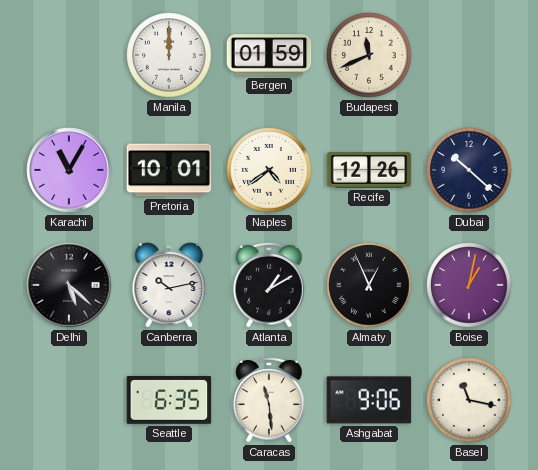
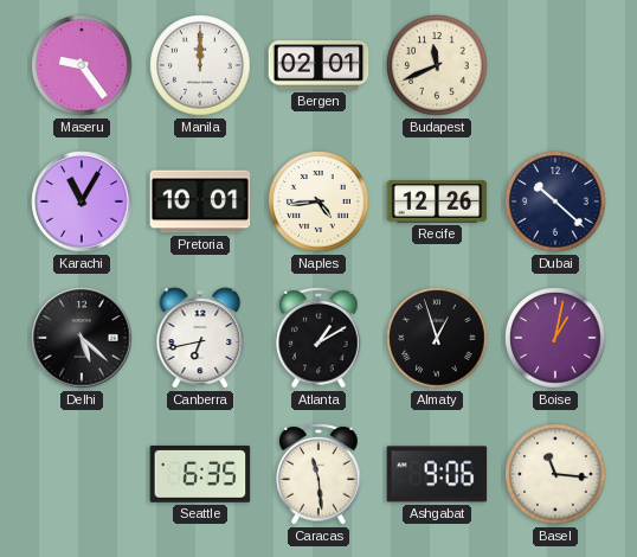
Maseru: none -> 9:24 (82, 65)
Bergen: 01:59 -> 02:01 (318, 65)
Naples: 4:39 -> 4:44 (318, 201)
Canberra: 10:13 -> 6:43 (200, 338)
Almaty: 12:56 -> 12:57 (437, 338)
Basel: 11:17 -> 11:16 (555, 474)
